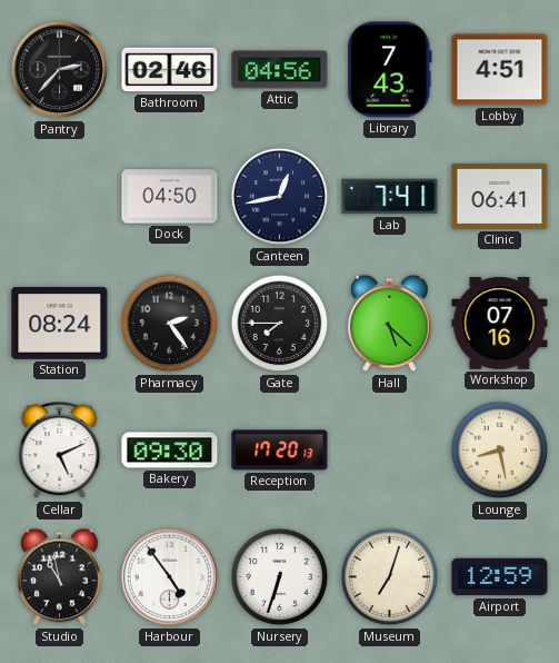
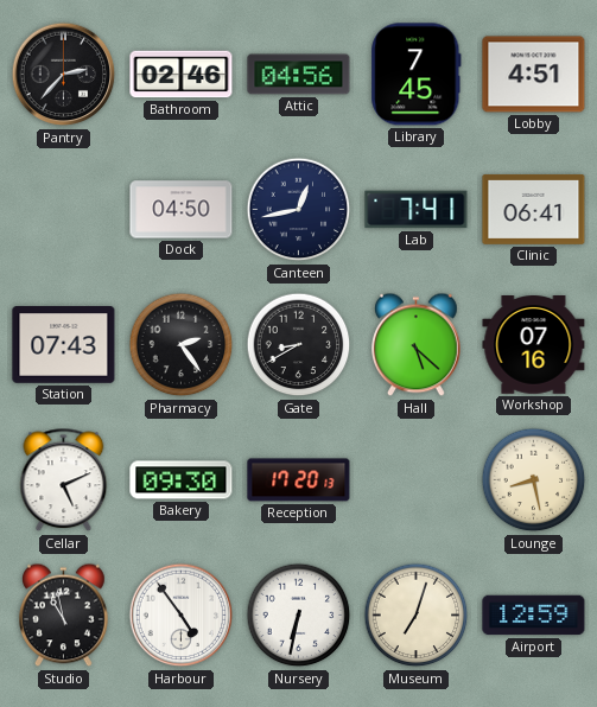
Library: 7:43 -> 7:45 (417, 75)
Station: 08:24 -> 07:43 (64, 345)
Gate: 7:45 -> 8:40 (299, 345)
Nursery: 6:33 -> 6:32 (299, 616)
